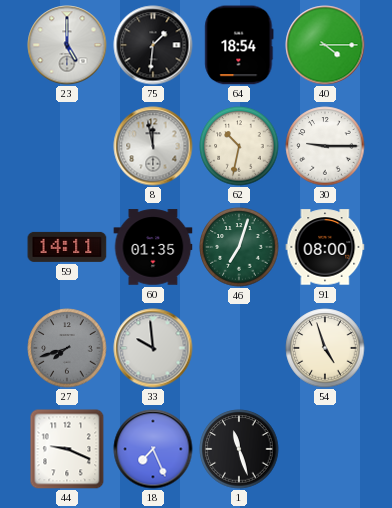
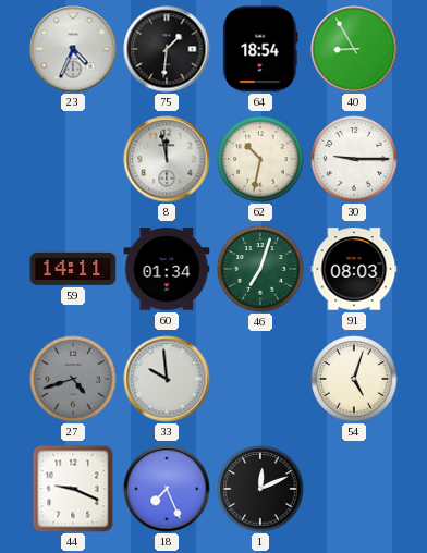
23: 5:00 -> 4:34 (73, 49)
40: 4:15 -> 8:55 (354, 49)
60: 01:35 -> 01:34 (167, 269)
91: 08:00 -> 08:03 (354, 269)
27: 7:42 -> 4:42 (73, 379)
54: 4:57 -> 5:03 (354, 379)
1: 11:27 -> 12:11 (260, 489)
